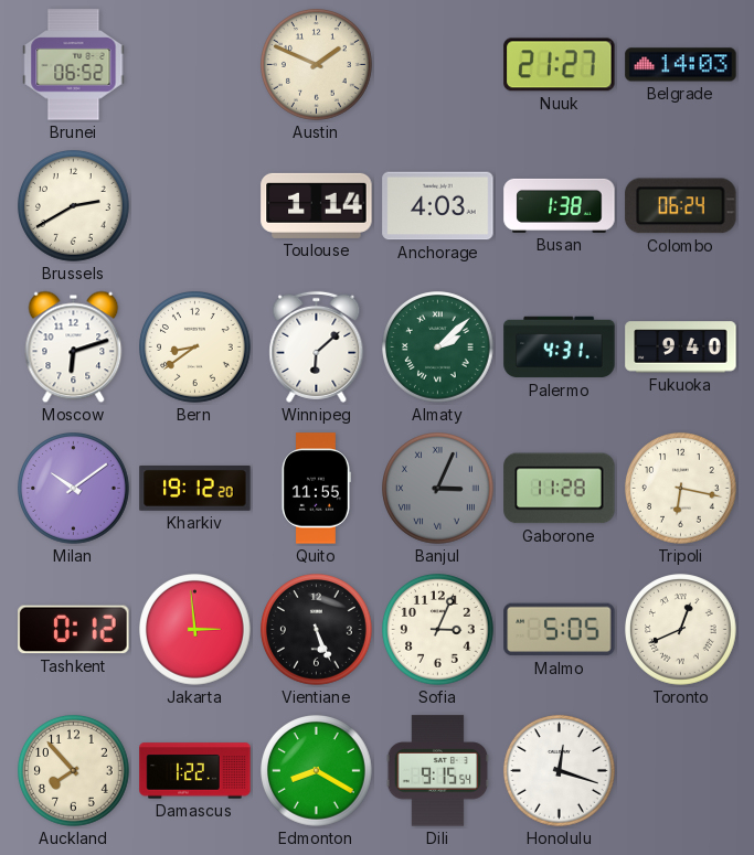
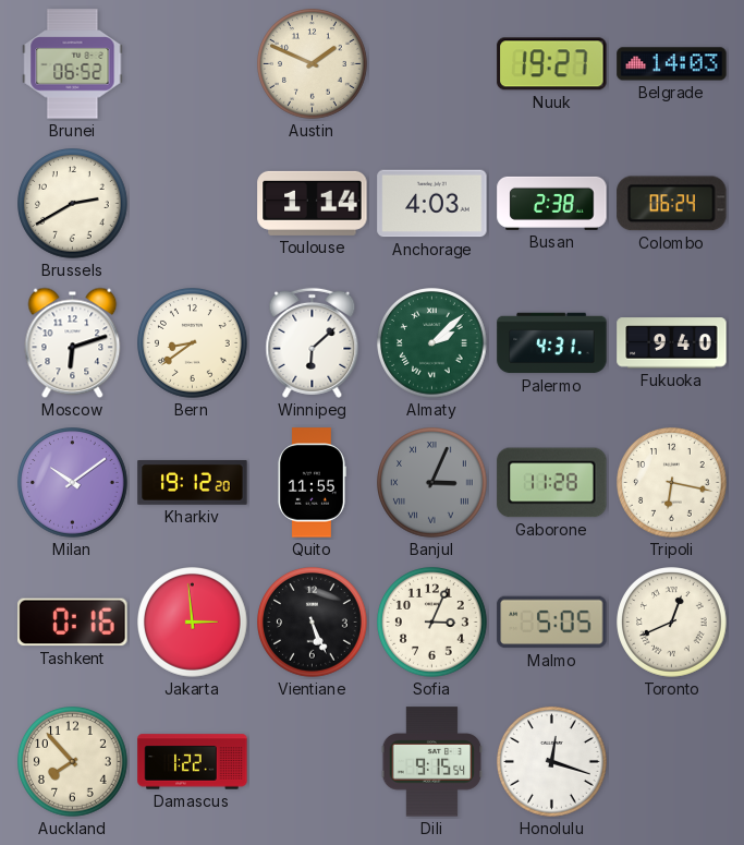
Nuuk: 21:27 -> 19:27 (552, 64)
Busan: 1:38 -> 2:38 (552, 203)
Tashkent: 0:12 -> 0:16 (73, 623)
Edmonton: 8:20 -> none (317, 771)
